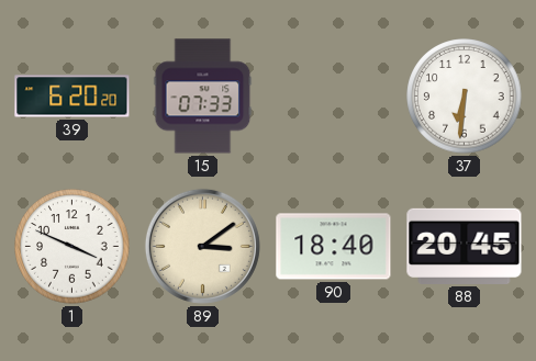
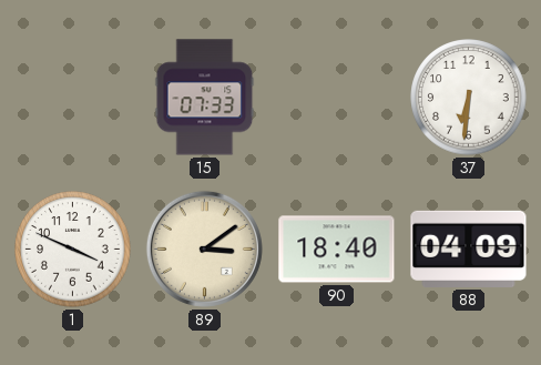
39: 6:20 -> none (72, 97)
88: 20:45 -> 04:09 (469, 249)
